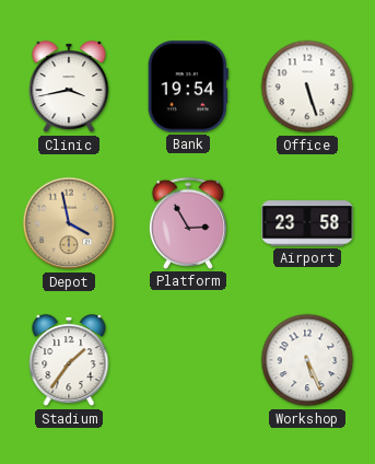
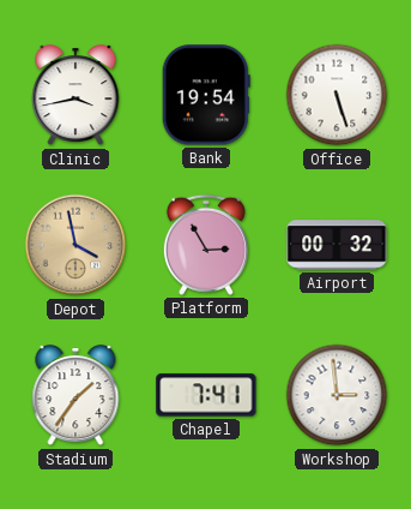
Airport: 23:58 -> 00:32 (337, 245)
Chapel: none -> 7:41 (206, 395)
Workshop: 5:26 -> 2:59 (337, 395)
